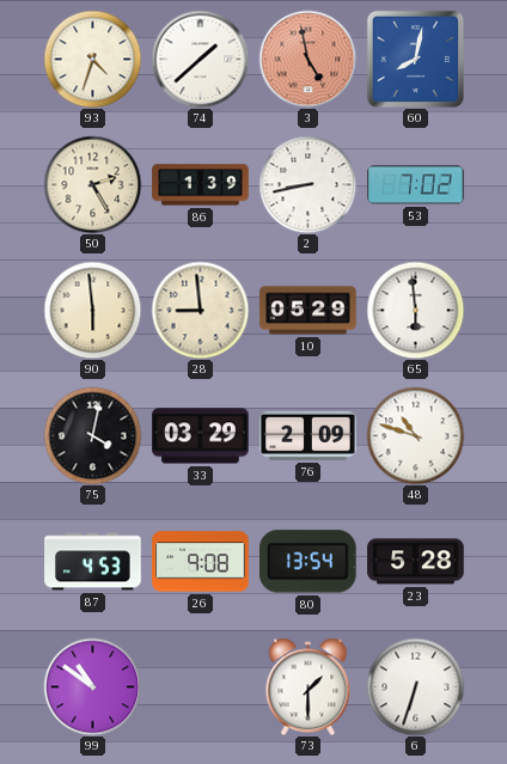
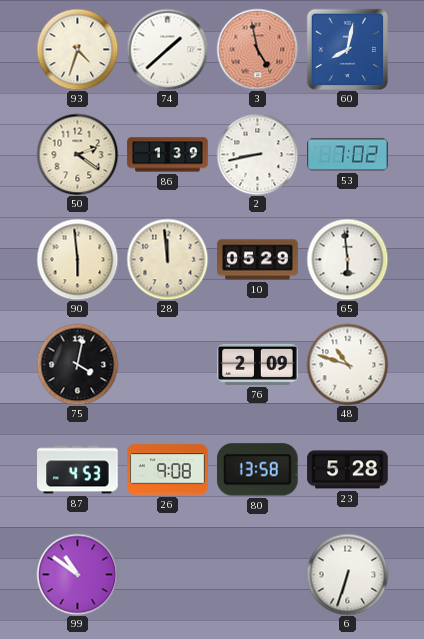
50: 2:25 -> 2:21 (77, 154)
28: 8:59 -> 11:59 (167, 259)
33: 03:29 -> none (201, 436)
80: 13:54 -> 13:58 (257, 470)
73: 1:30 -> none (309, 686)
